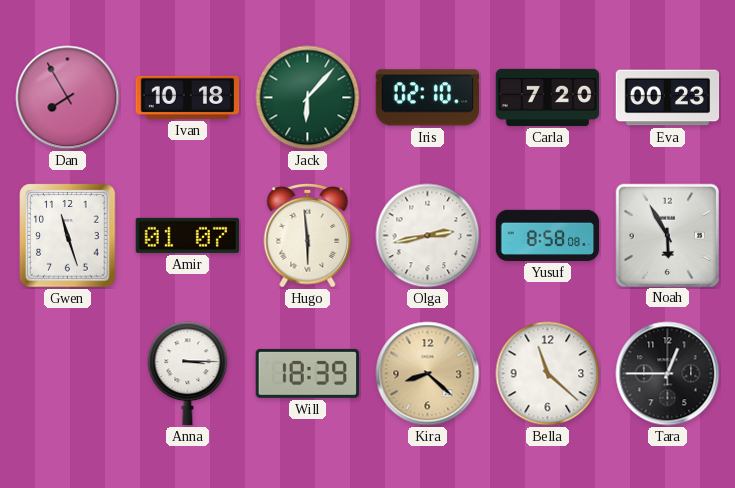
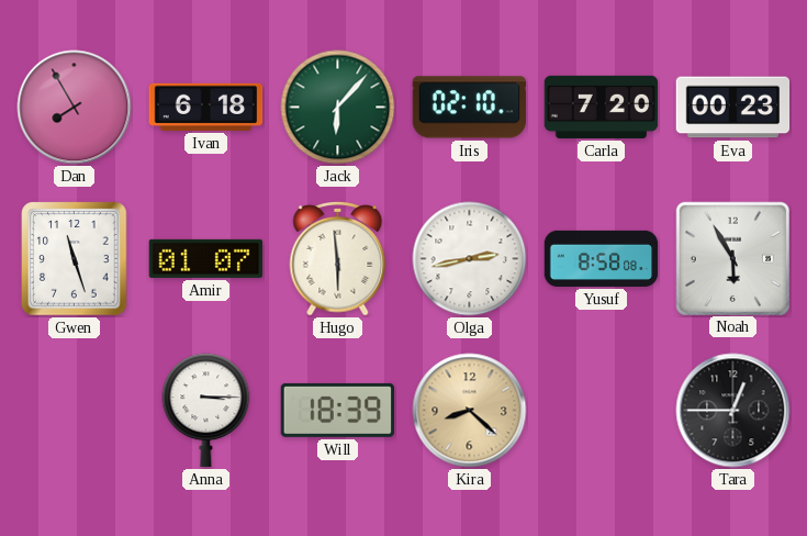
Ivan: 10:18 -> 6:18 (206, 107)
Bella: 11:22 -> none (548, 374)
